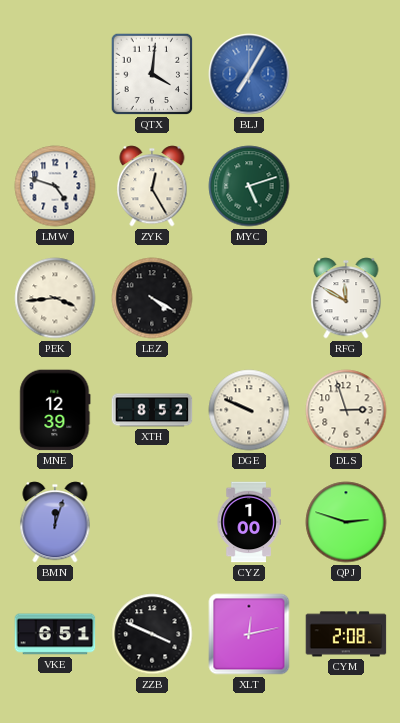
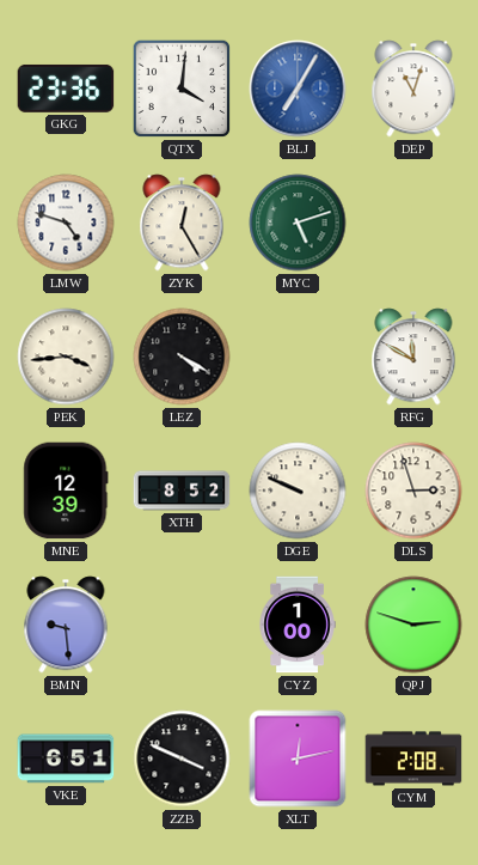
GKG: none -> 23:36 (66, 89)
DEP: none -> 11:03 (413, 89)
BMN: 12:03 -> 9:29 (66, 625)
